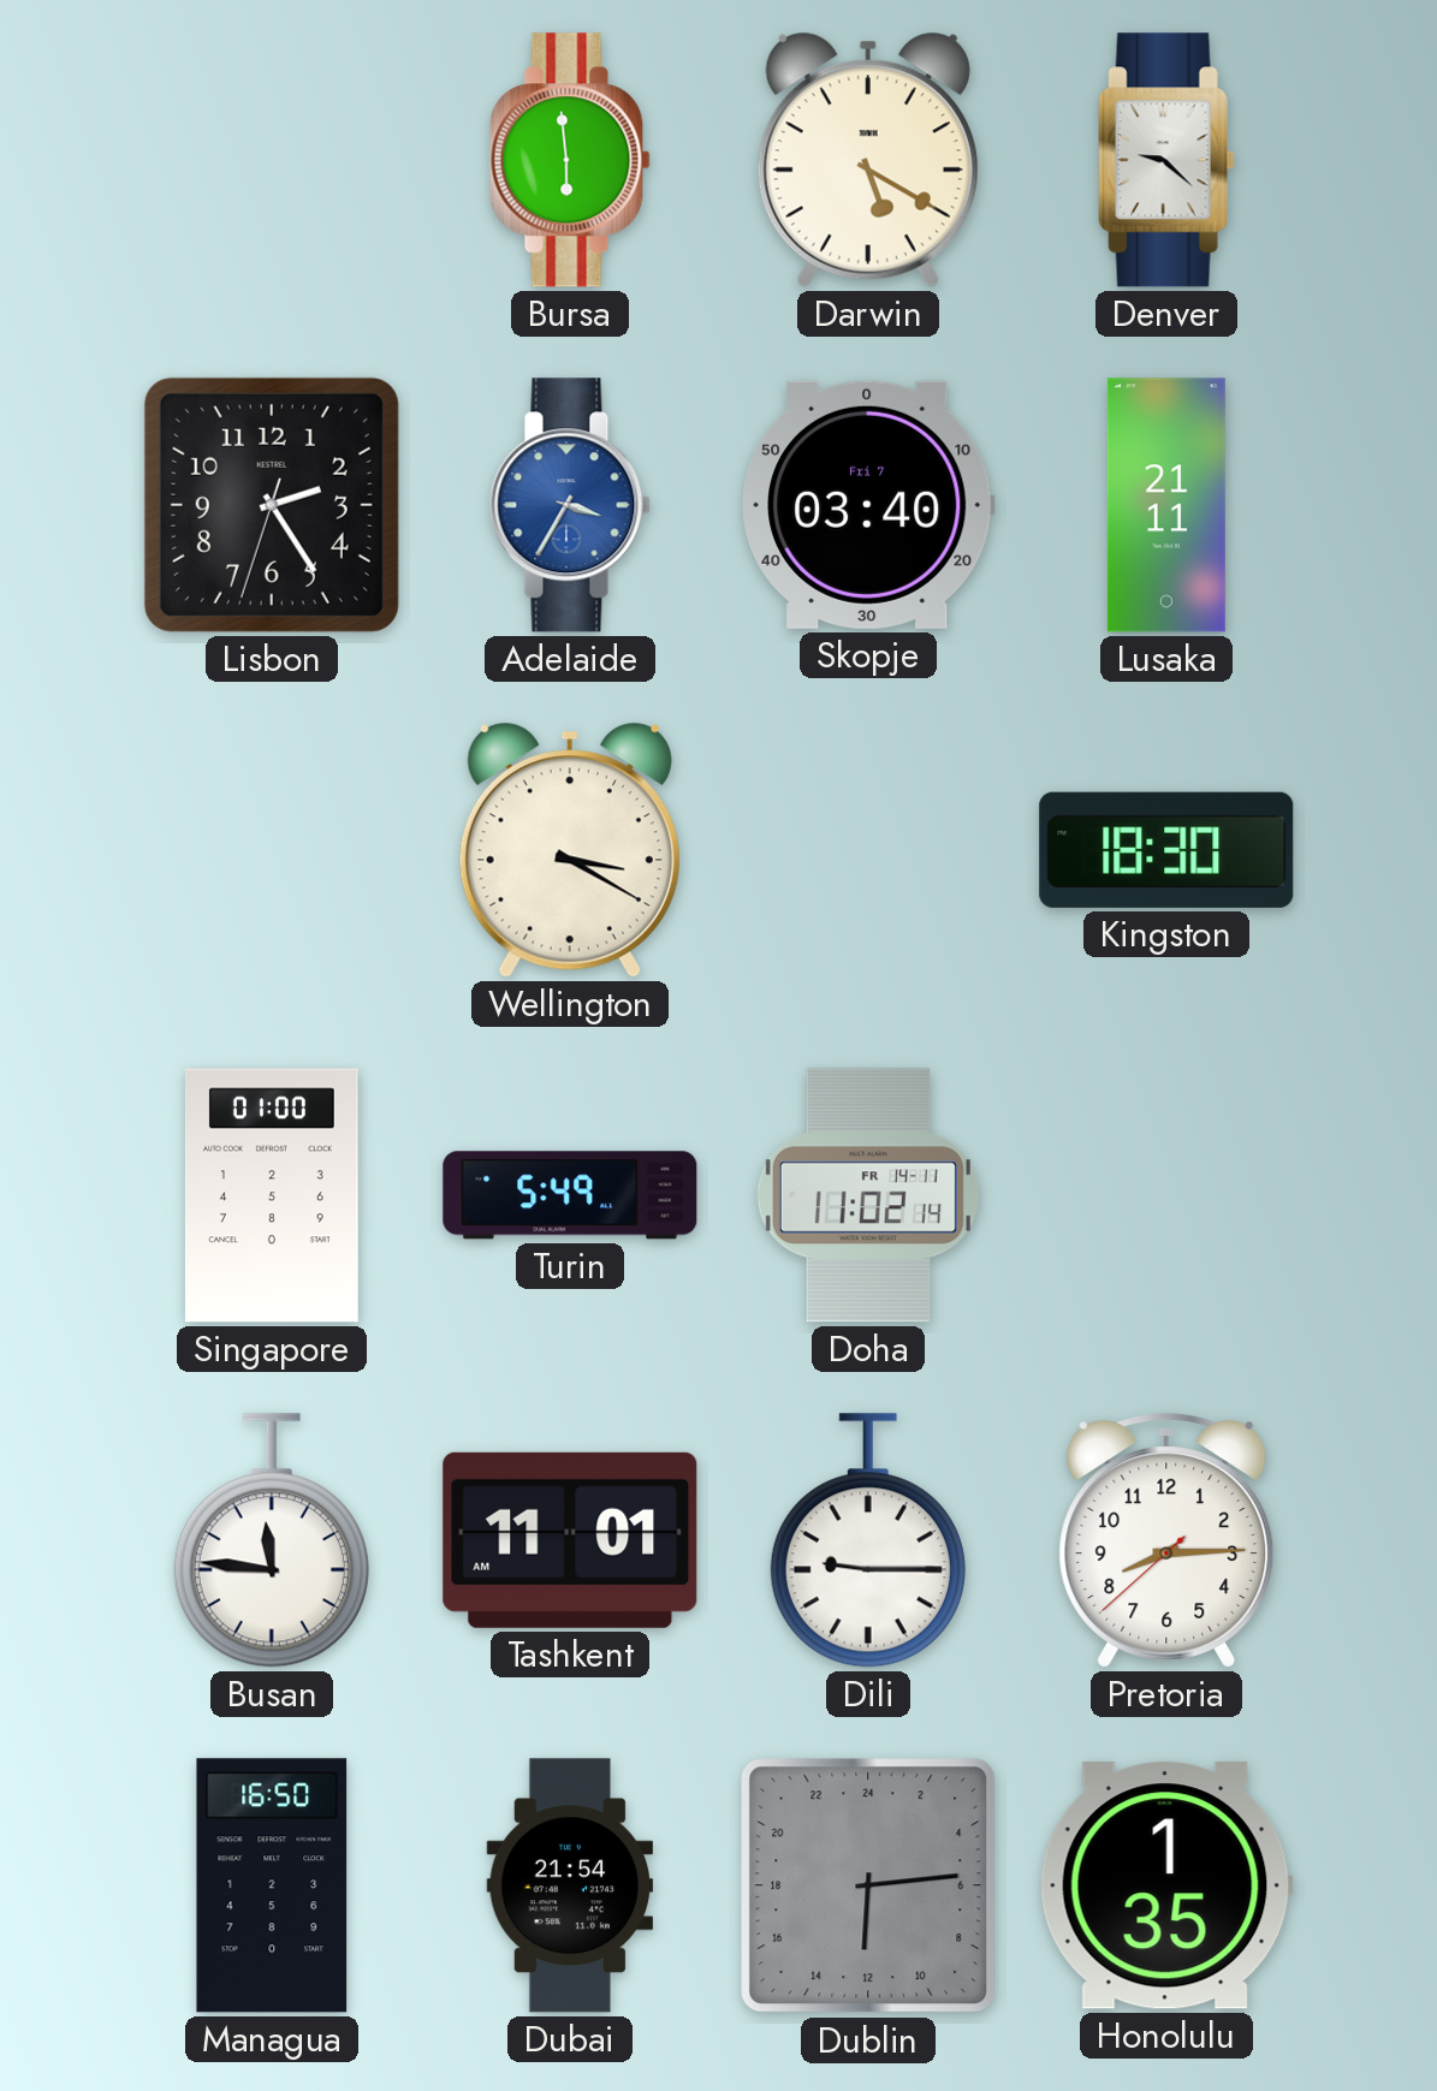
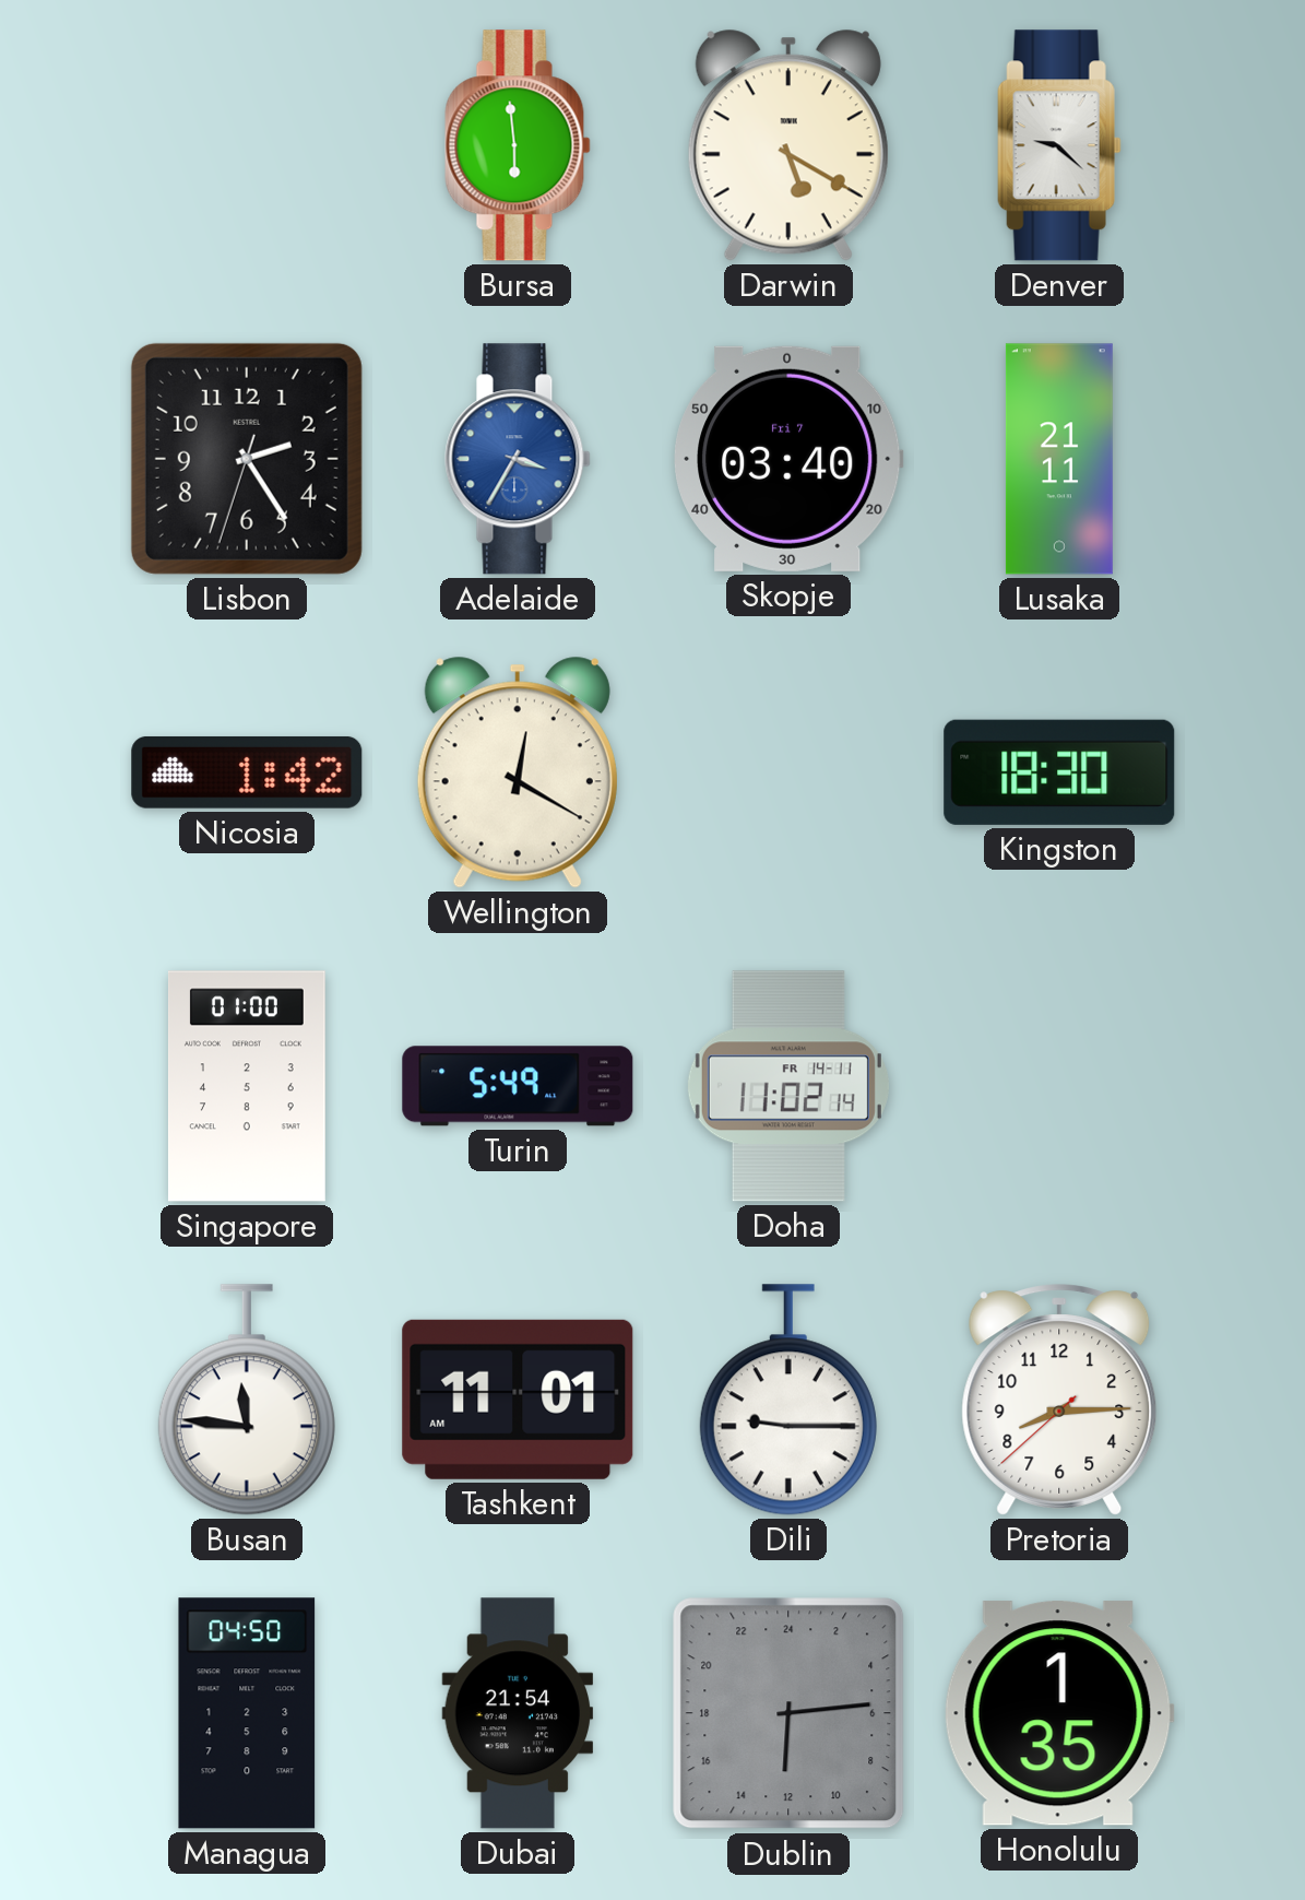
Nicosia: none -> 1:42 (247, 772)
Wellington: 3:20 -> 12:20 (518, 772)
Managua: 16:50 -> 04:50 (247, 1713)
